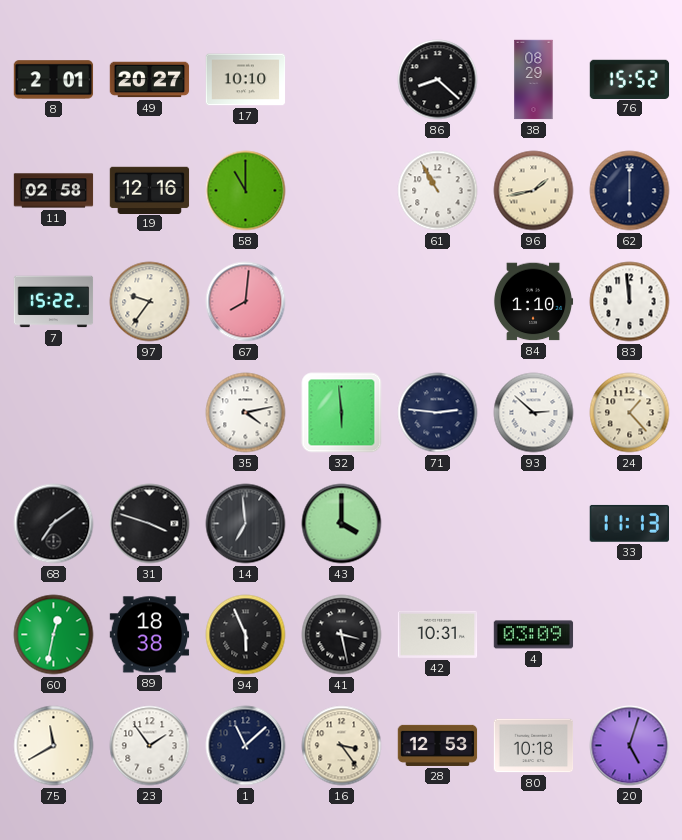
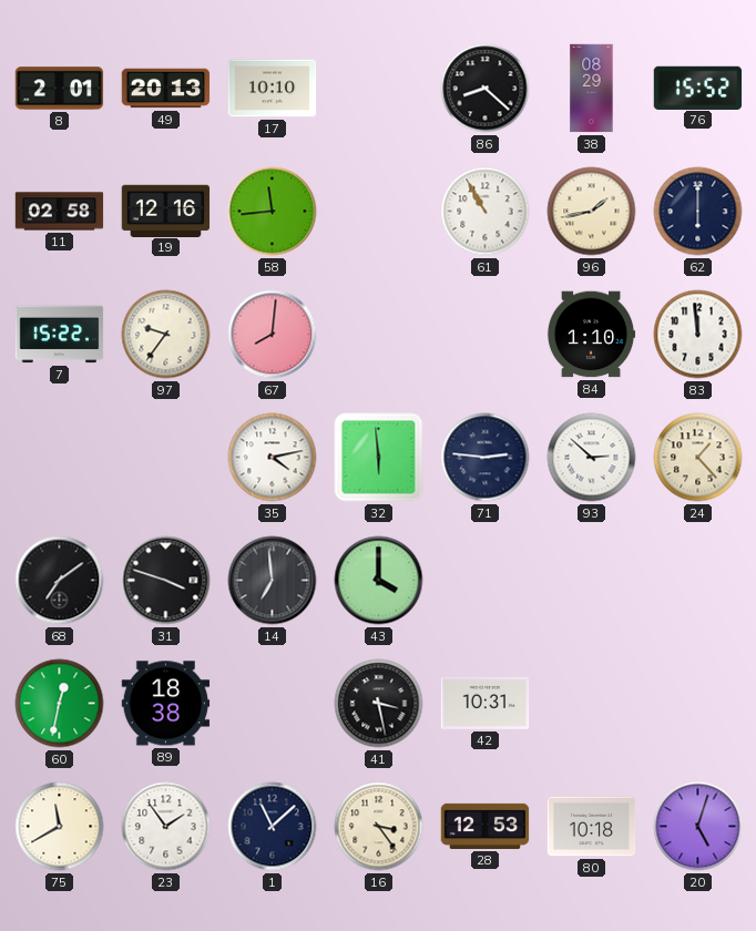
49: 20:27 -> 20:13 (166, 89)
58: 11:00 -> 11:44 (273, 212)
33: 11:13 -> none (629, 523)
94: 5:56 -> none (246, 635)
4: 03:09 -> none (534, 635)
